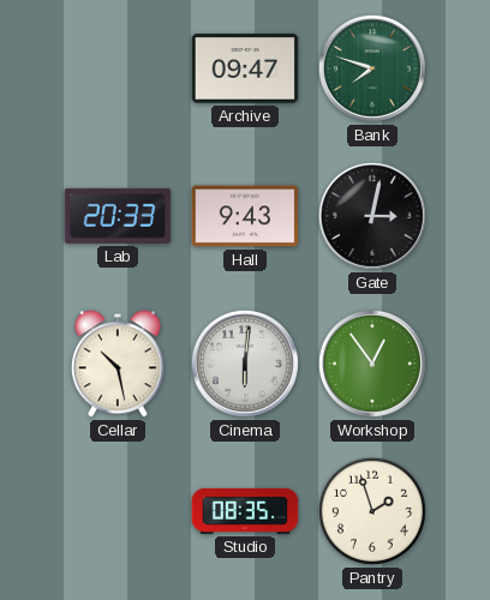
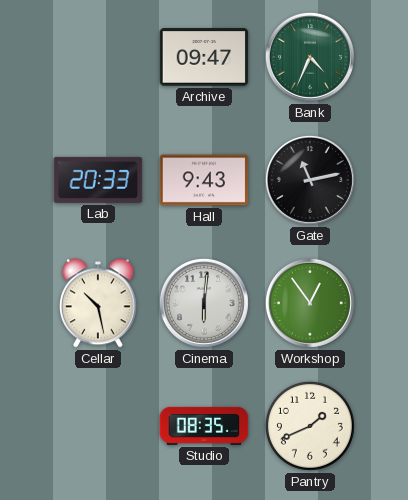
Bank: 7:48 -> 4:34 (310, 57)
Gate: 3:02 -> 11:13 (310, 180)
Pantry: 1:57 -> 1:41 (310, 426)
